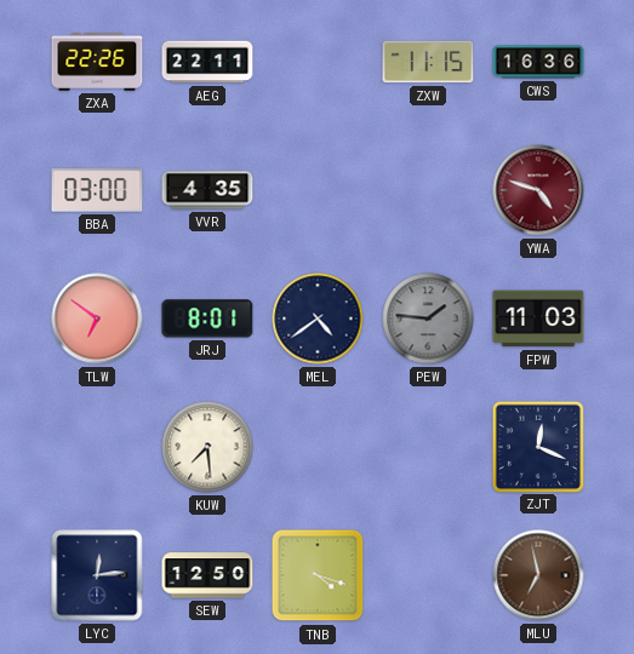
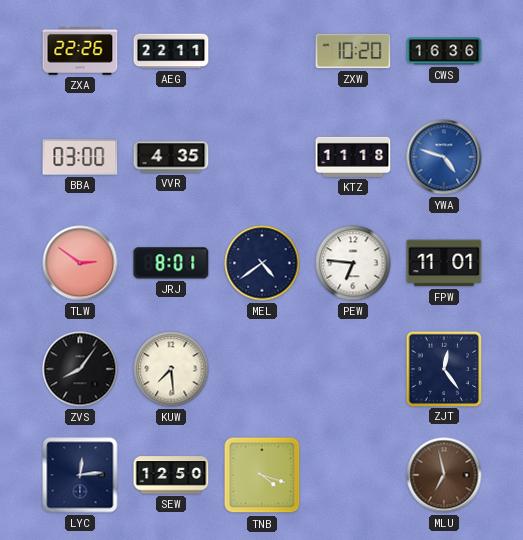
ZXW: 11:15 -> 10:20 (353, 51)
KTZ: none -> 11:18 (353, 157)
YWA dial: burgundy -> blue (444, 157)
TLW: 6:51 -> 2:51 (80, 263)
PEW: 1:46 -> 6:46 (353, 263)
PEW dial: grey -> white (353, 263)
FPW: 11:03 -> 11:01 (444, 263)
ZVS: none -> 8:06 (80, 369)
ZJT: 12:19 -> 12:24 (443, 368)
